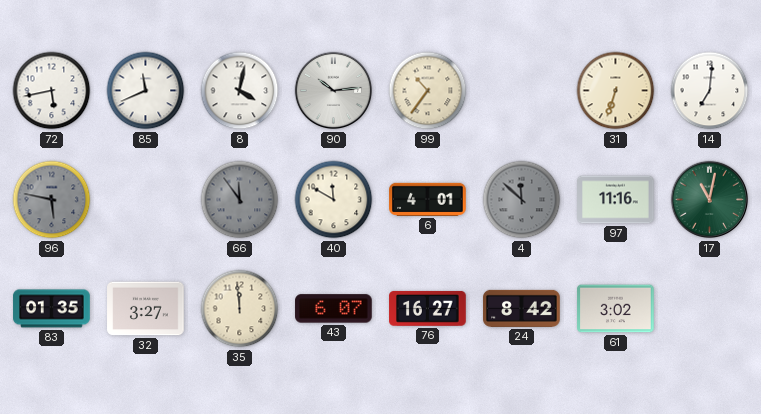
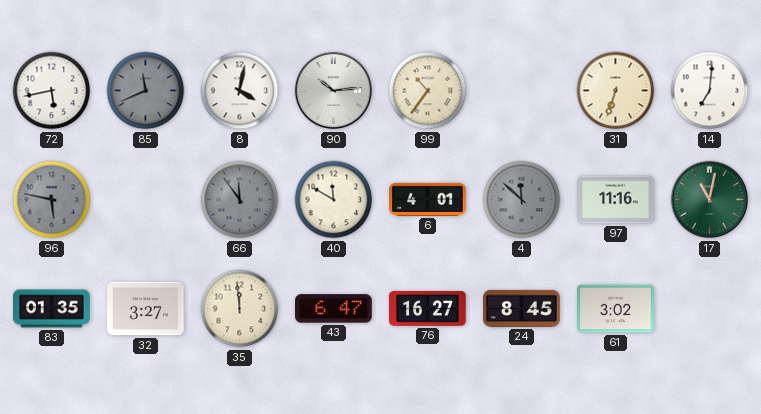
85 dial: white -> grey (146, 91)
43: 6:07 -> 6:47 (334, 309)
24: 8:42 -> 8:45 (522, 308)
